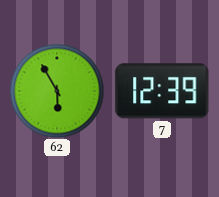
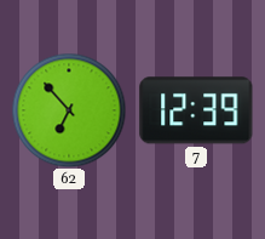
62: 5:55 -> 6:53 (69, 110)
